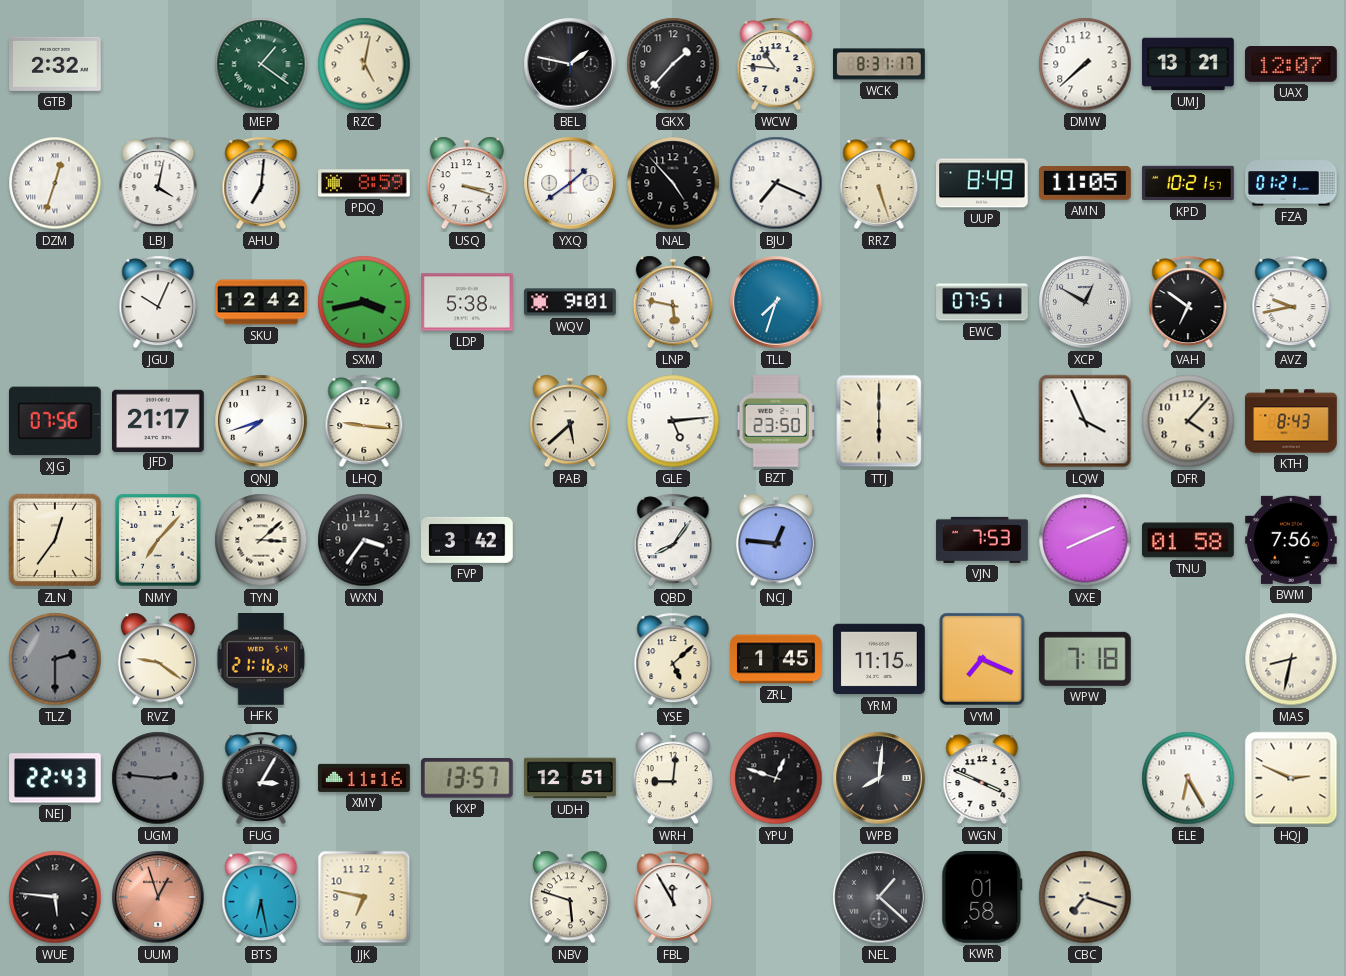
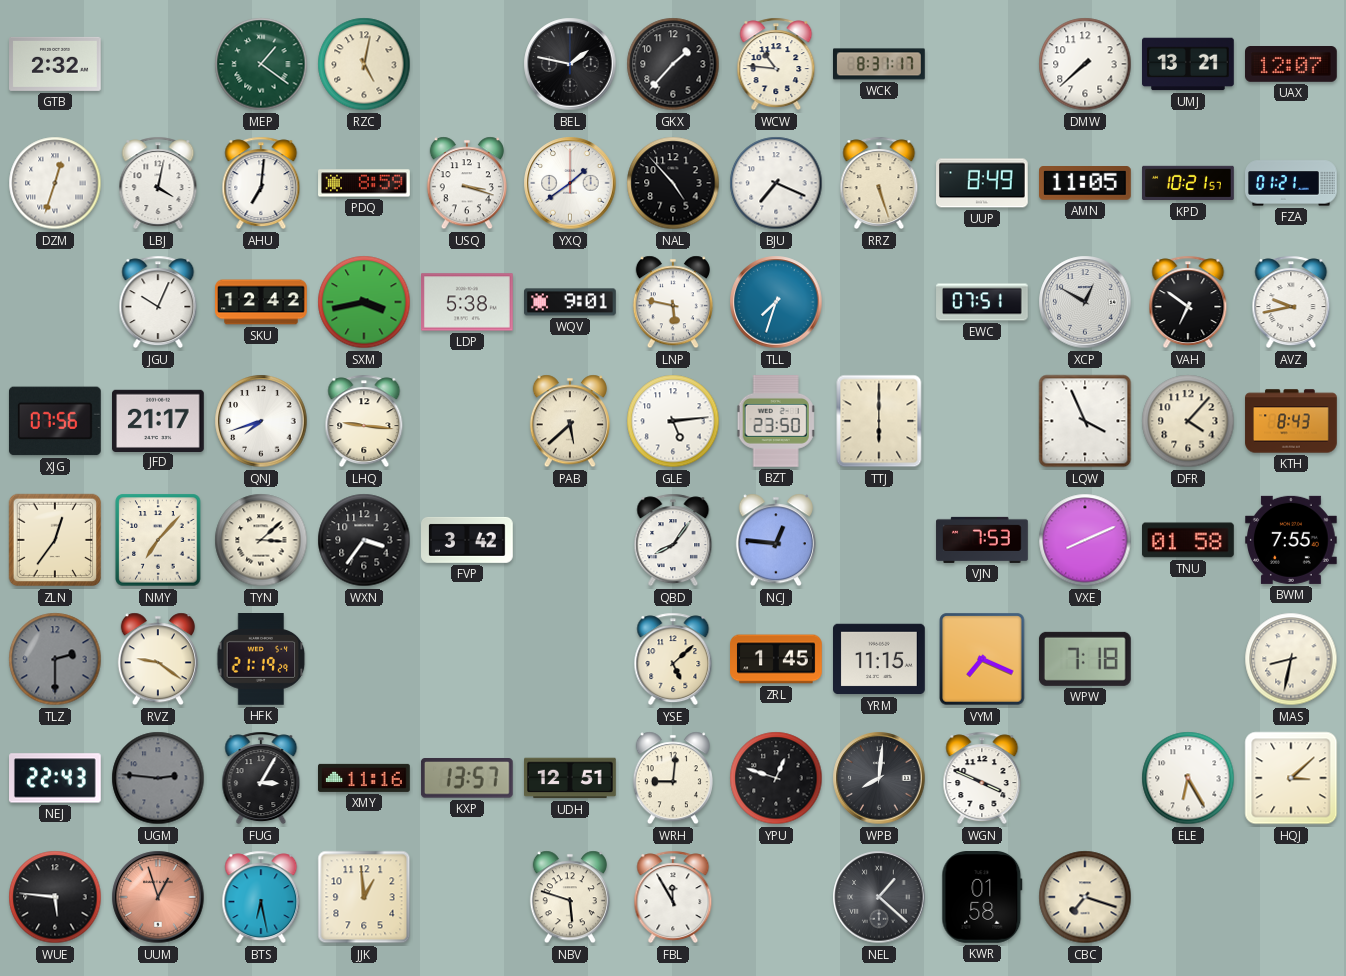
BWM: 7:56 -> 7:55 (1292, 540)
HFK: 21:16 -> 21:19 (261, 660)
HQJ: 2:49 -> 3:08 (1291, 778)
JJK: 6:47 -> 12:59 (364, 897)
